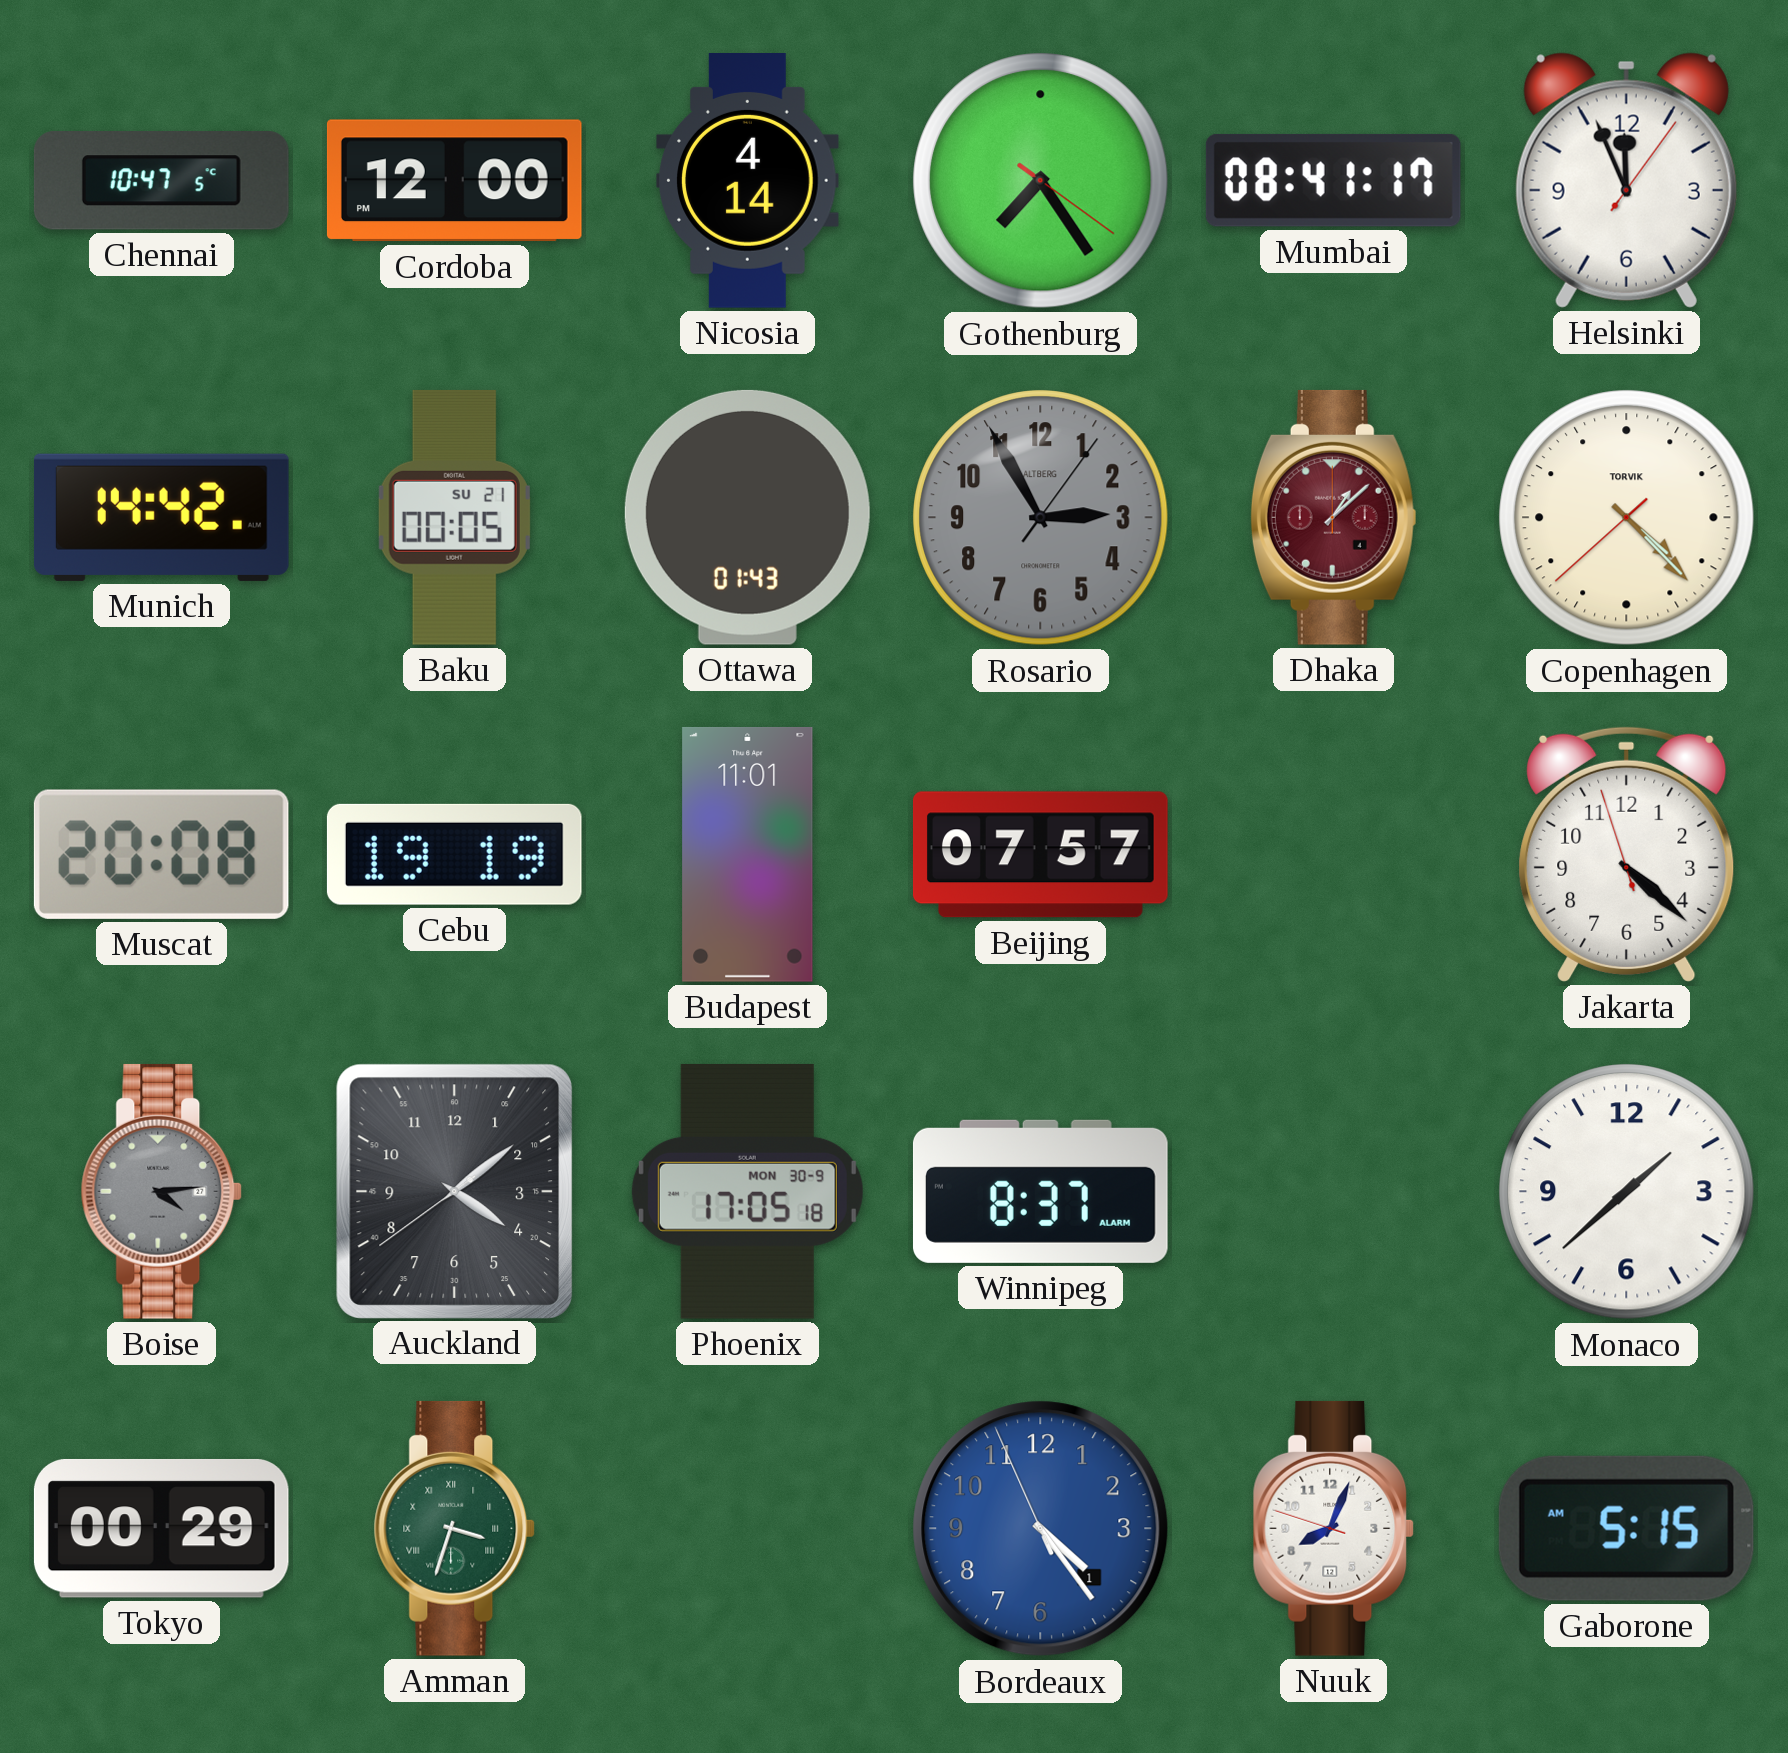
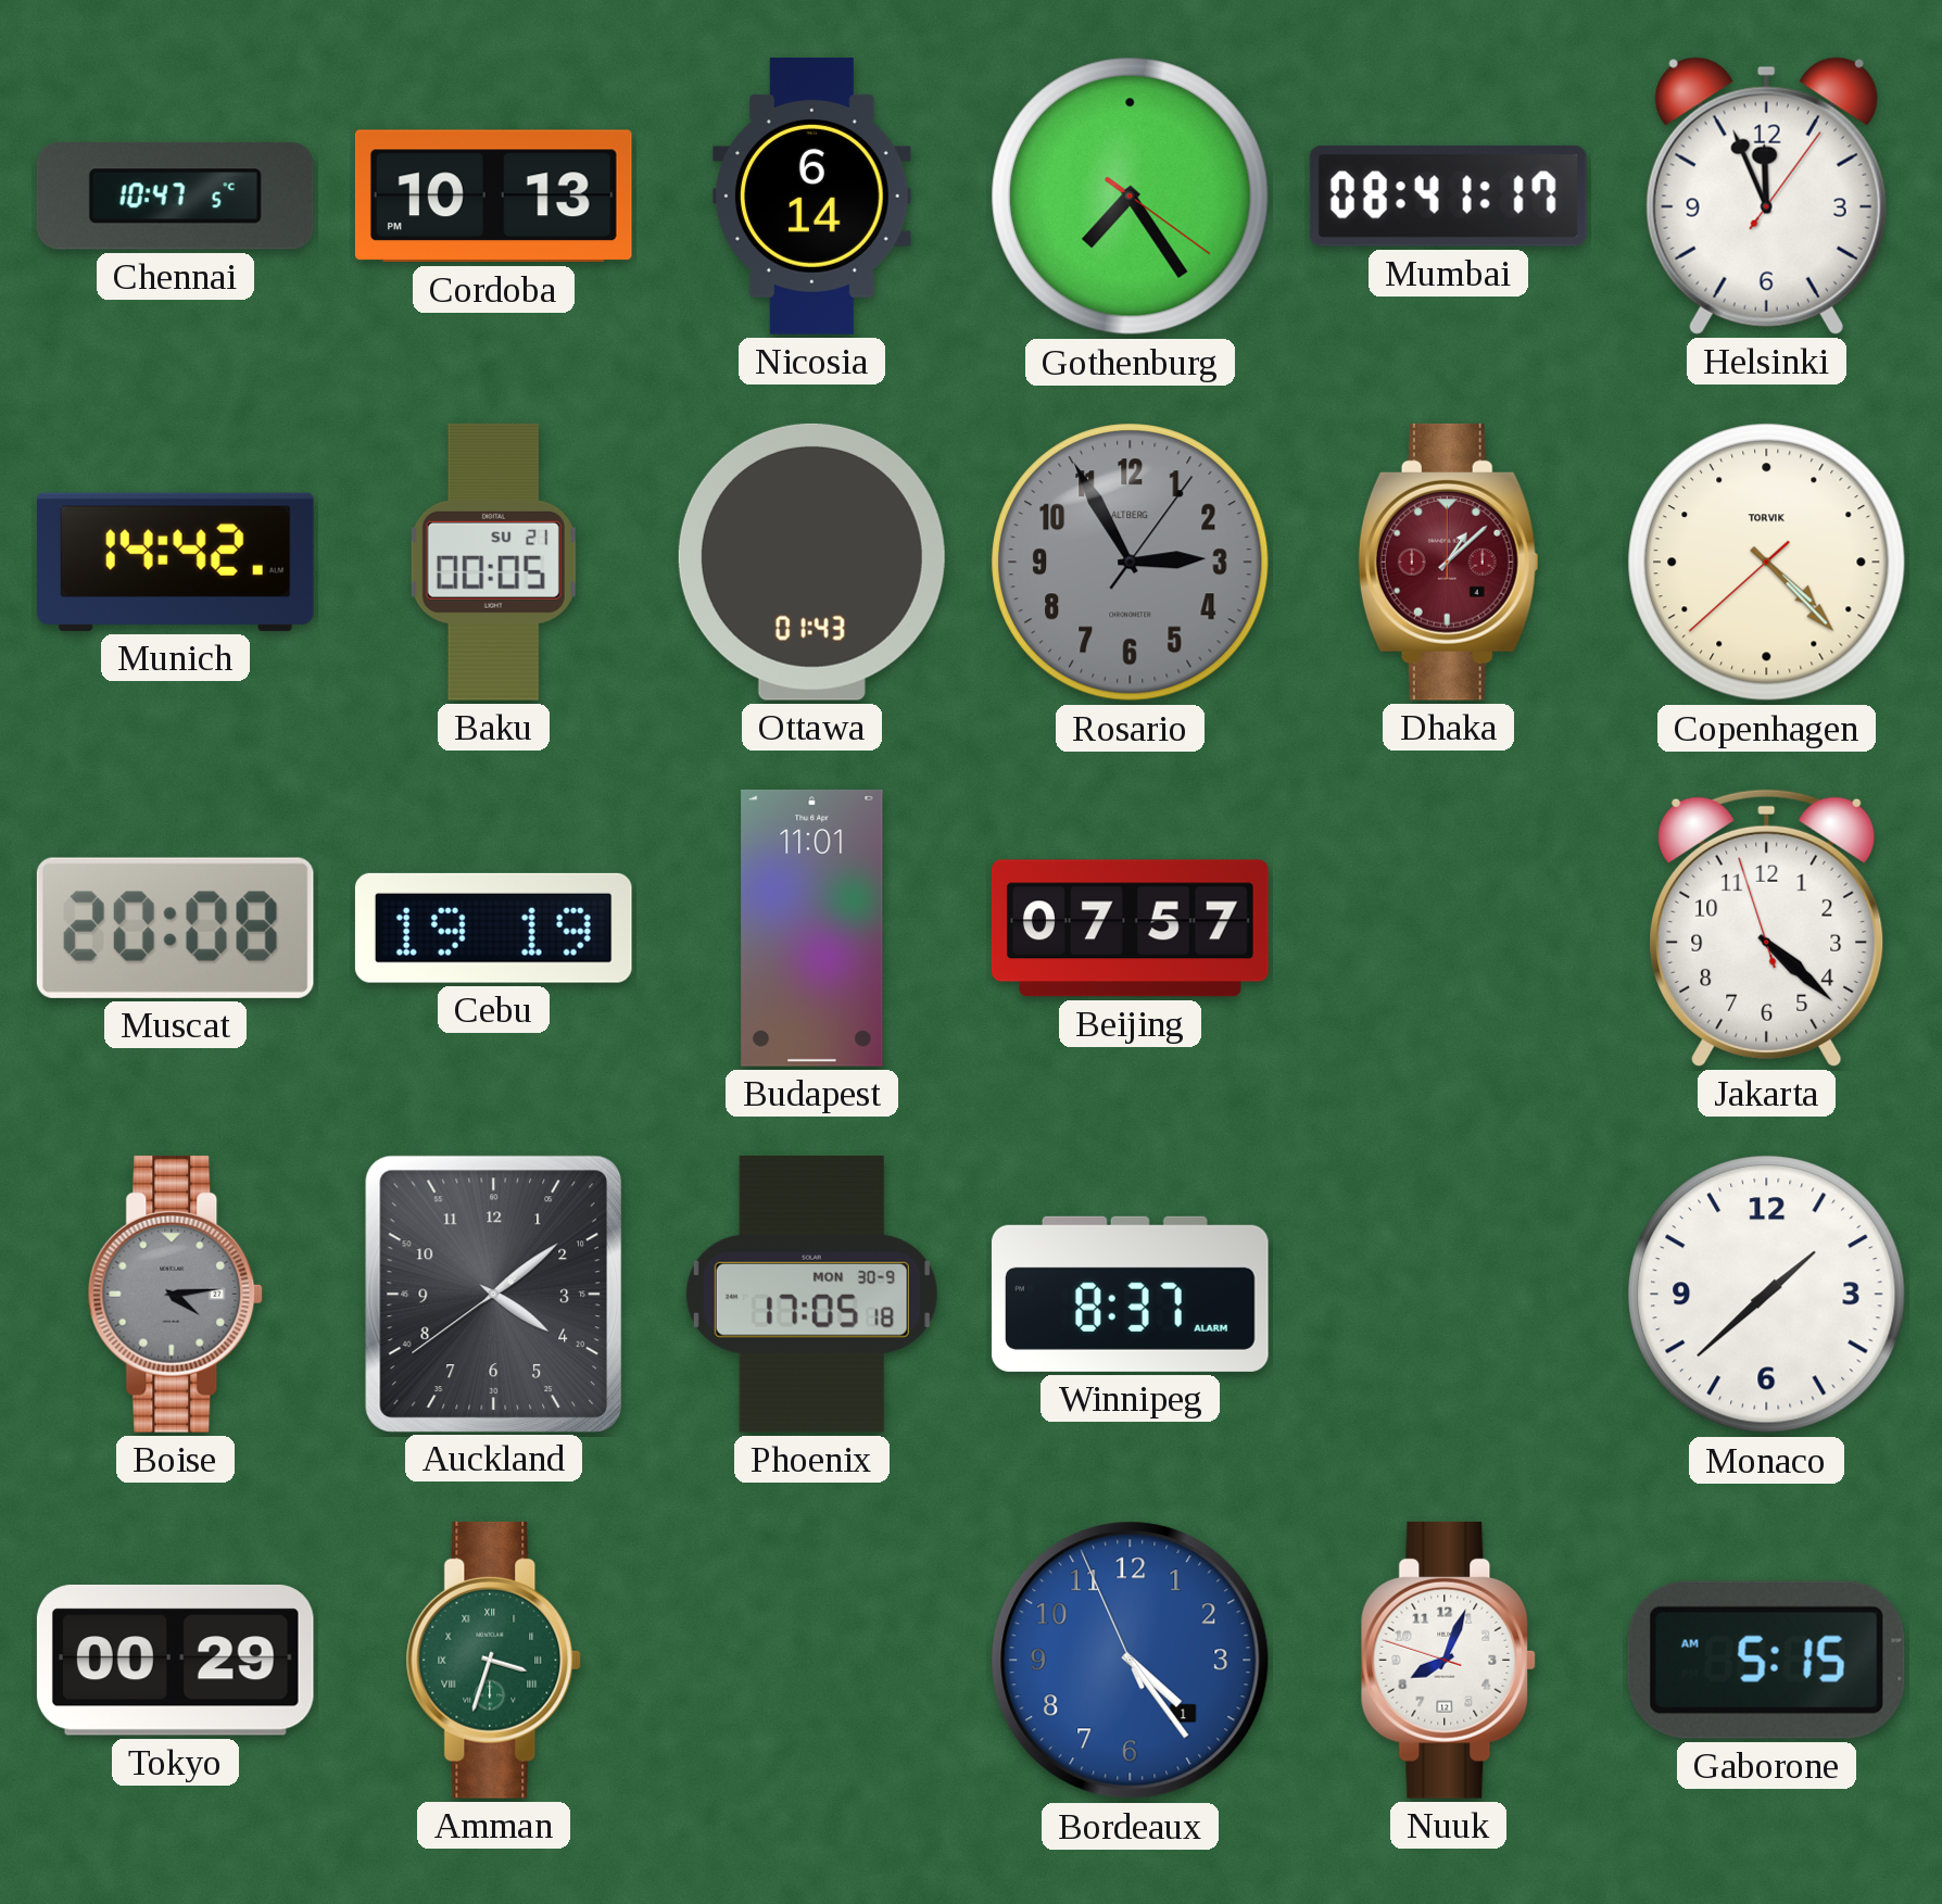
Cordoba: 12:00 -> 10:13 (493, 197)
Nicosia: 4:14 -> 6:14 (812, 197)
